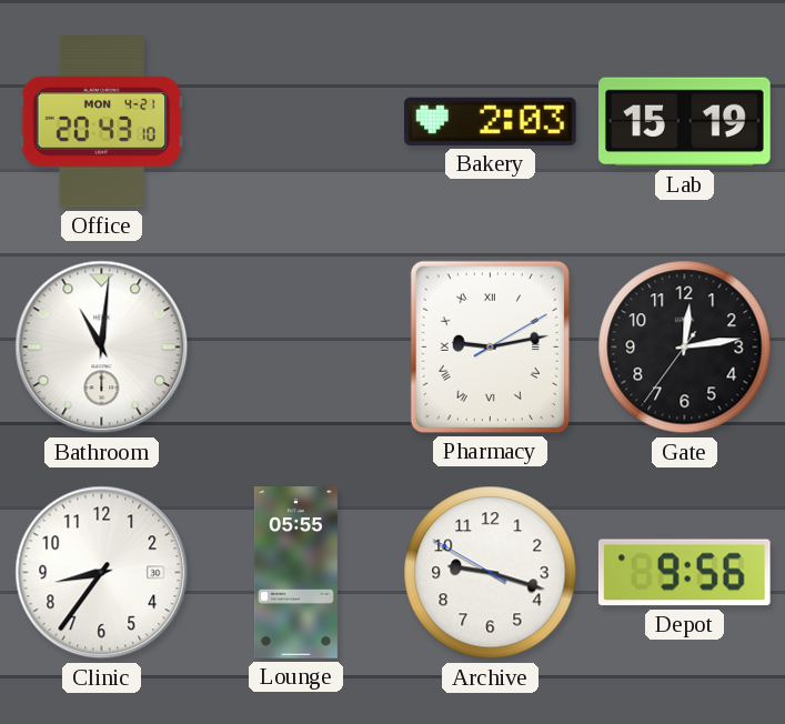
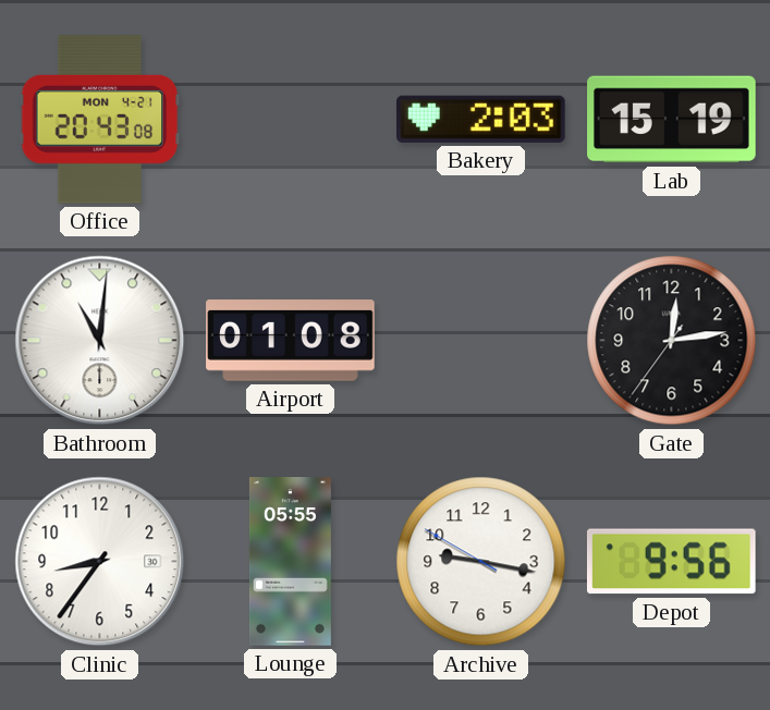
Office: 20:43:10 -> 20:43:08 (100, 120)
Airport: none -> 01:08 (291, 341)
Pharmacy: 9:13 -> none (490, 346)
Archive: 9:17 -> 9:16 (481, 562)
